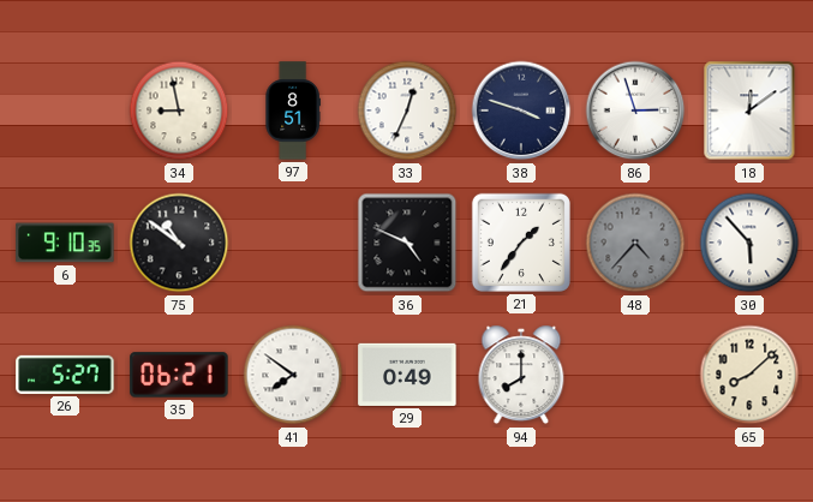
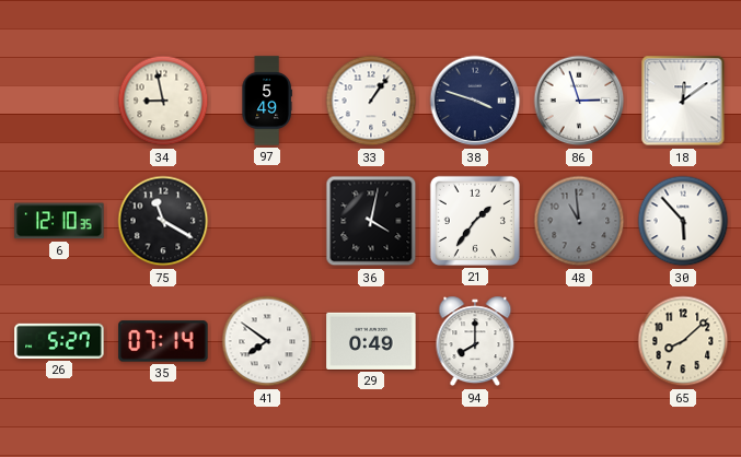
97: 8:51 -> 5:49 (267, 101)
33: 12:34 -> 1:06 (371, 101)
6: 9:10 -> 12:10 (59, 221)
75: 10:51 -> 11:20 (163, 221)
36: 4:49 -> 4:02 (371, 221)
48: 4:37 -> 10:59 (579, 221)
35: 06:21 -> 07:14 (163, 341)
